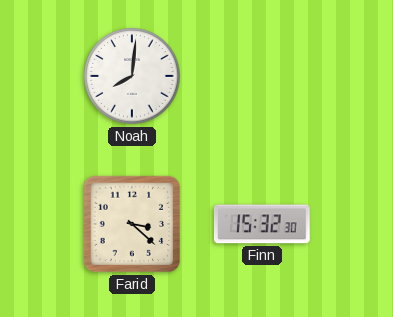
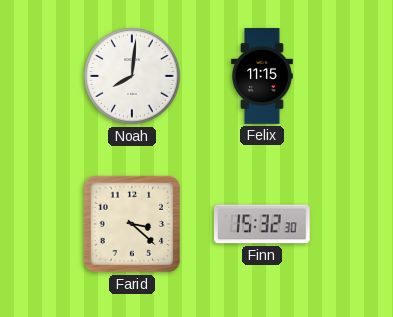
Felix: none -> 11:15 (262, 76)
